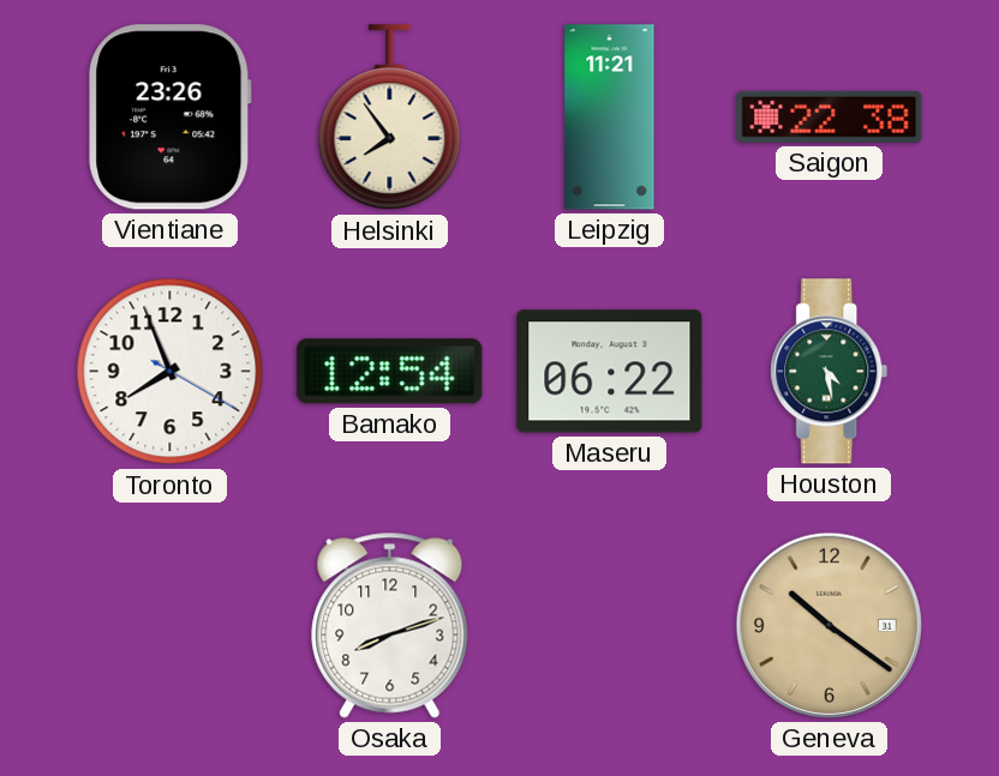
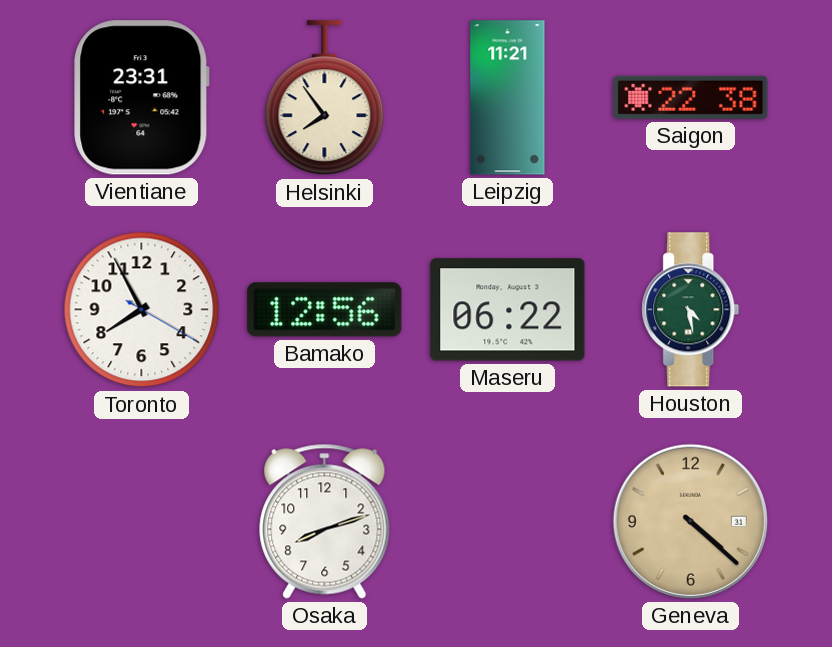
Vientiane: 23:26 -> 23:31 (142, 98)
Toronto: 7:56 -> 7:55 (142, 310)
Bamako: 12:54 -> 12:56 (325, 310)
Geneva: 10:21 -> 4:22 (690, 521)
